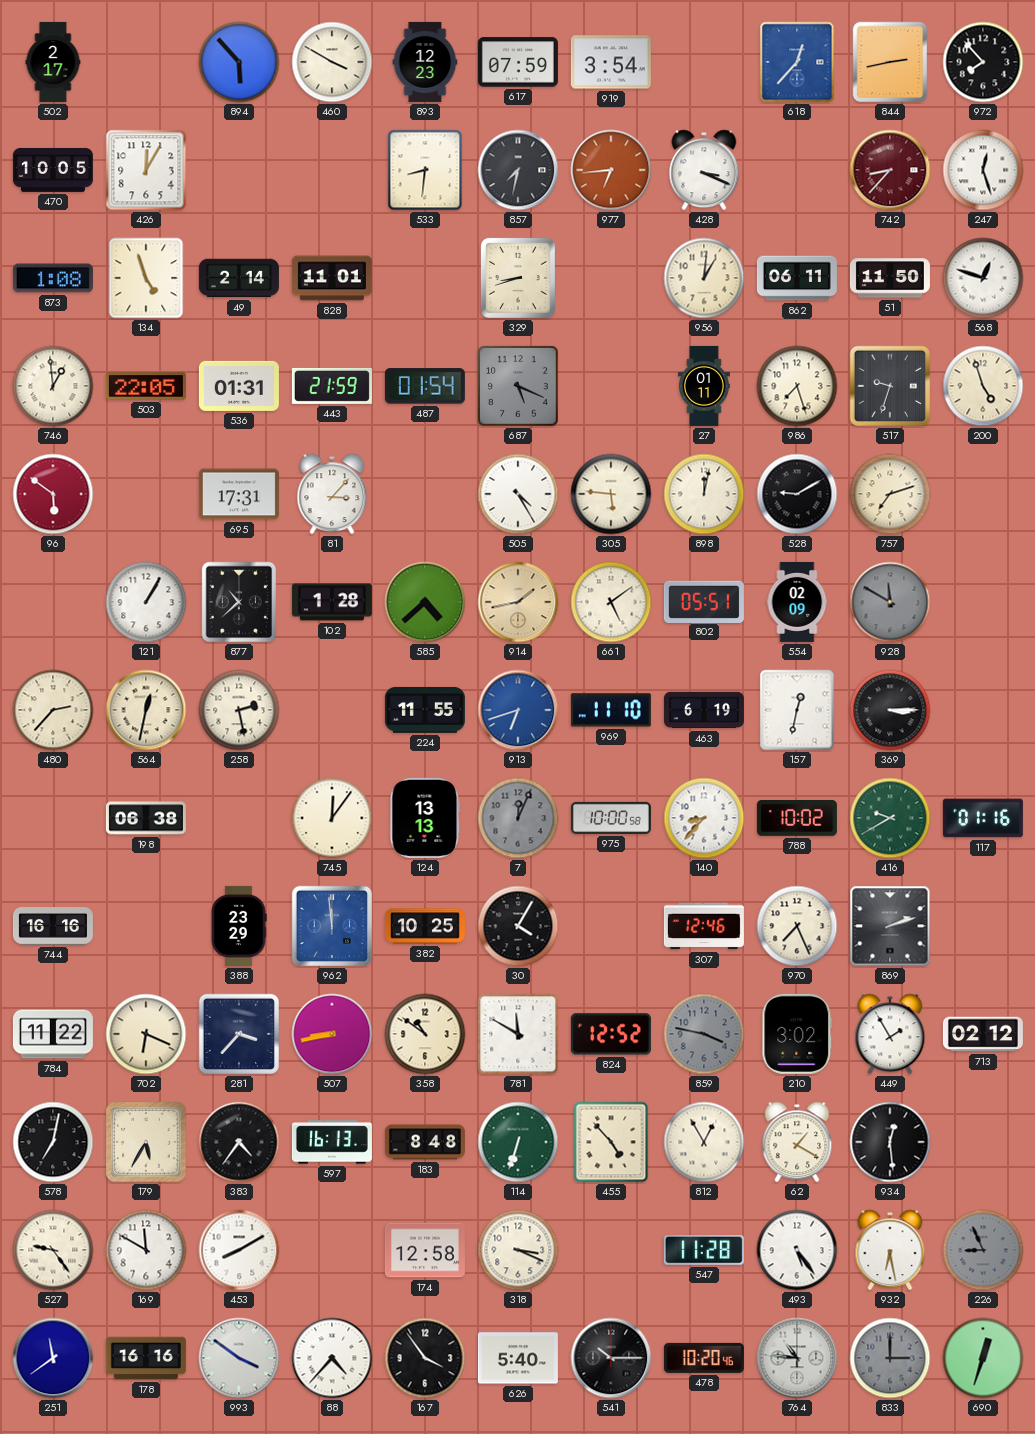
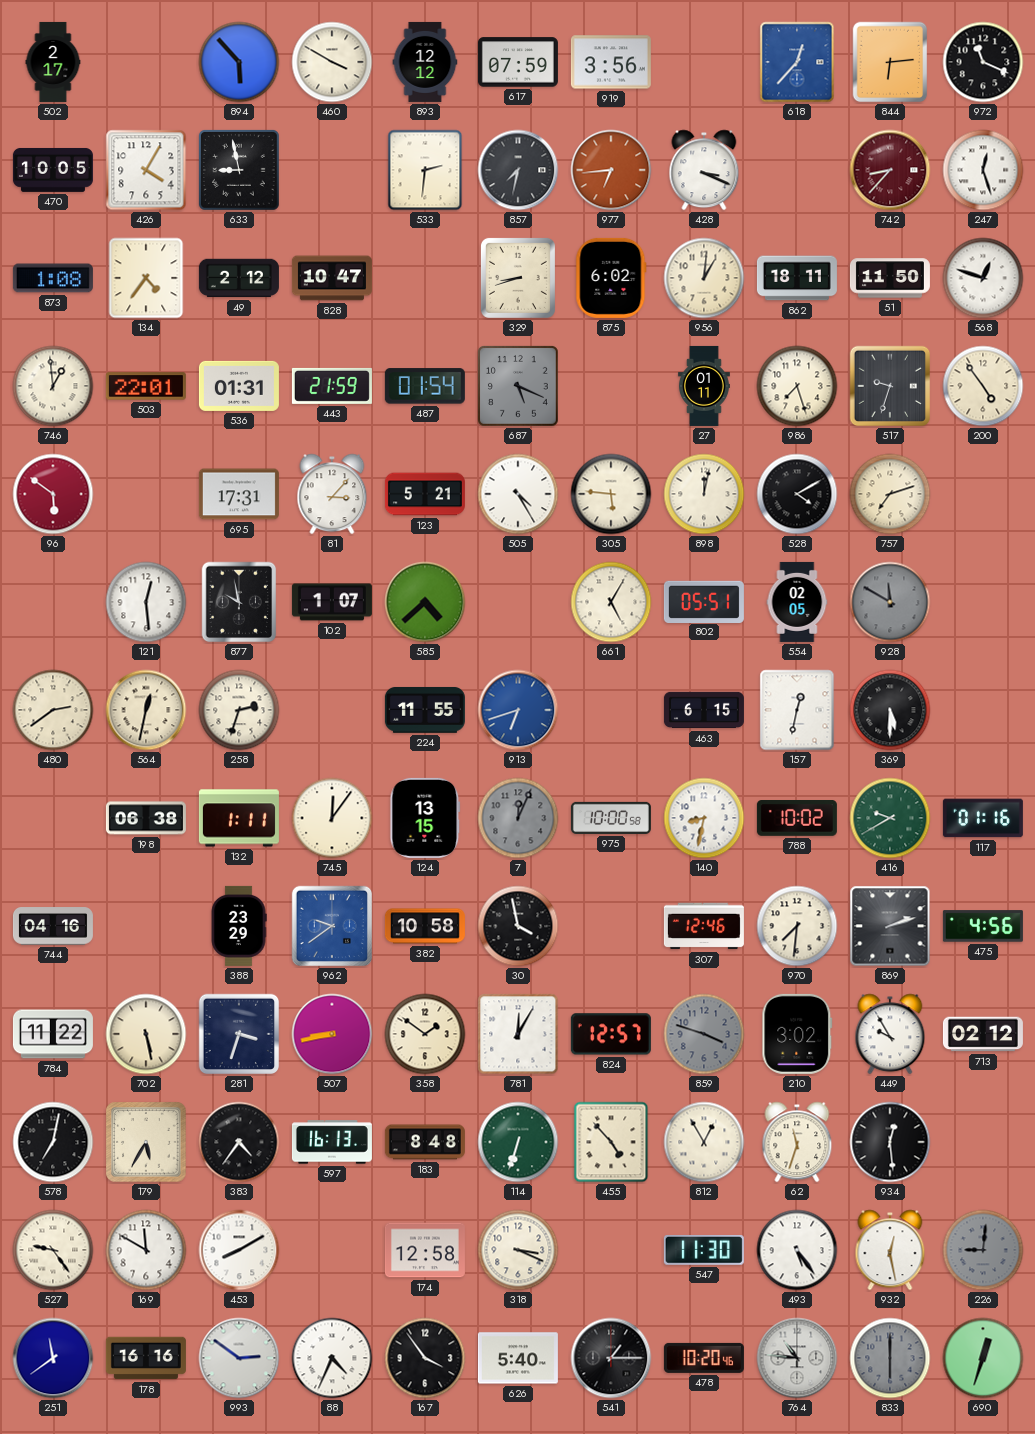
893: 12:23 -> 12:12 (425, 62)
919: 3:54 -> 3:56 (611, 62)
844: 2:43 -> 6:14 (890, 62)
972: 7:53 -> 11:19 (983, 62)
426: 12:05 -> 4:05 (146, 170)
633: none -> 8:58 (240, 171)
533: 8:31 -> 2:31 (425, 170)
134: 4:57 -> 4:36 (146, 278)
49: 2:14 -> 2:12 (239, 278)
828: 11:01 -> 10:47 (332, 278)
875: none -> 6:02 (611, 278)
862: 06:11 -> 18:11 (797, 278)
503: 22:05 -> 22:01 (146, 386)
200: 4:57 -> 4:54 (983, 386)
123: none -> 5:21 (425, 494)
528: 9:10 -> 4:10 (797, 494)
121: 1:05 -> 12:29 (146, 602)
877: 10:38 -> 9:58 (239, 602)
102: 1:28 -> 1:07 (332, 602)
914: 1:43 -> none (518, 602)
661: 5:09 -> 5:05 (611, 602)
554: 02:09 -> 02:05 (797, 602)
480: 2:37 -> 2:39 (53, 710)
258: 2:28 -> 2:33 (239, 710)
969: 11:10 -> none (611, 710)
463: 6:19 -> 6:15 (704, 710)
369: 3:15 -> 5:30 (890, 710)
132: none -> 1:11 (239, 818)
124: 13:13 -> 13:15 (425, 818)
140: 8:37 -> 8:32 (704, 818)
744: 16:16 -> 04:16 (53, 926)
962: 11:59 -> 9:39 (332, 926)
382: 10:25 -> 10:58 (425, 926)
30: 4:05 -> 3:58 (518, 926)
970: 7:26 -> 7:31 (797, 926)
475: none -> 4:56 (983, 926)
702: 6:19 -> 5:28 (146, 1034)
281: 3:37 -> 3:33 (239, 1034)
358: 10:51 -> 1:51 (425, 1034)
781: 11:50 -> 12:05 (518, 1034)
824: 12:52 -> 12:57 (611, 1034)
859: 3:47 -> 3:48 (704, 1034)
449: 1:55 -> 9:55 (890, 1034)
62: 1:20 -> 11:33 (797, 1142)
547: 11:28 -> 11:30 (704, 1251)
932: 6:28 -> 12:28 (890, 1250)
226: 8:56 -> 9:01 (983, 1250)
993: 3:51 -> 2:51 (239, 1358)
88: 4:37 -> 4:34 (332, 1358)
541: 10:15 -> 1:15 (611, 1358)
833: 3:00 -> 6:00 (890, 1358)
